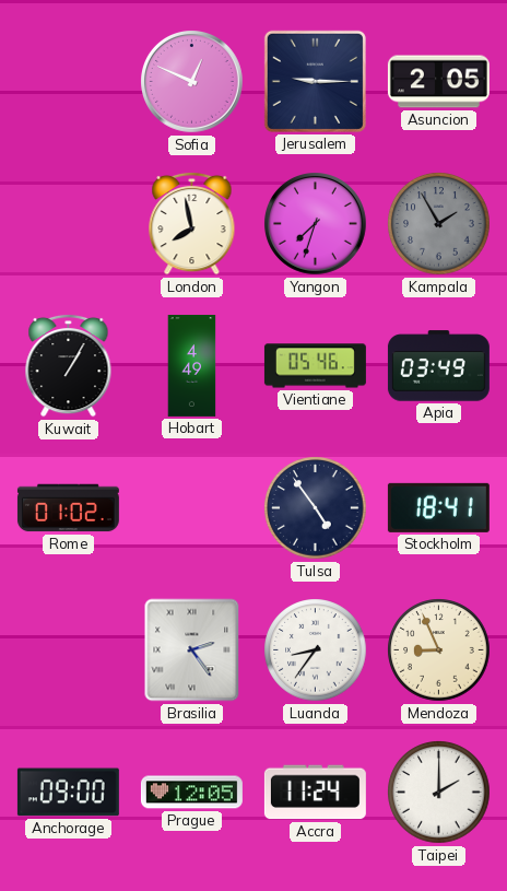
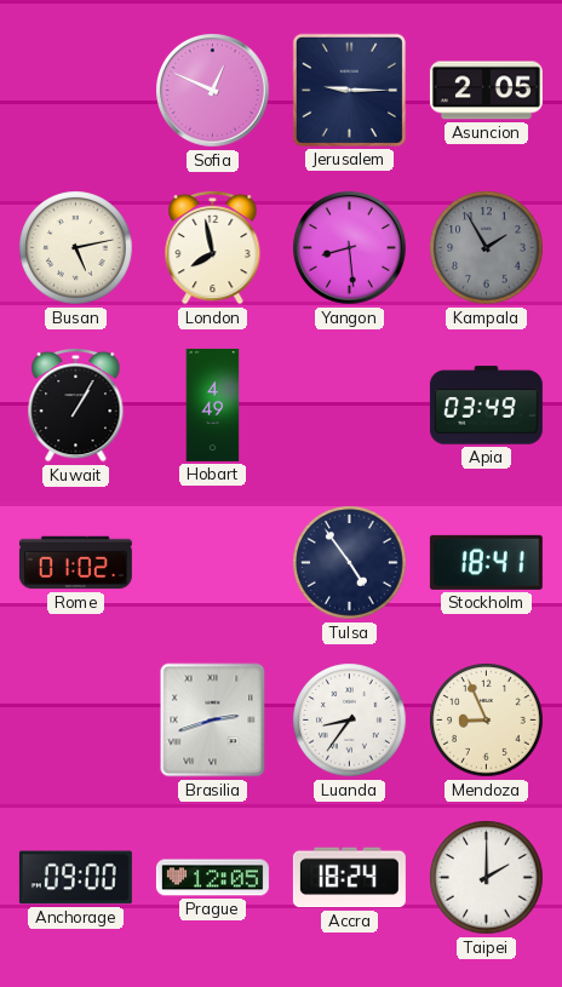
Busan: none -> 5:13 (76, 248)
Yangon: 7:33 -> 8:29 (350, 248)
Vientiane: 05:46 -> none (315, 366)
Brasilia: 2:24 -> 2:42 (213, 721)
Accra: 11:24 -> 18:24 (349, 878)
